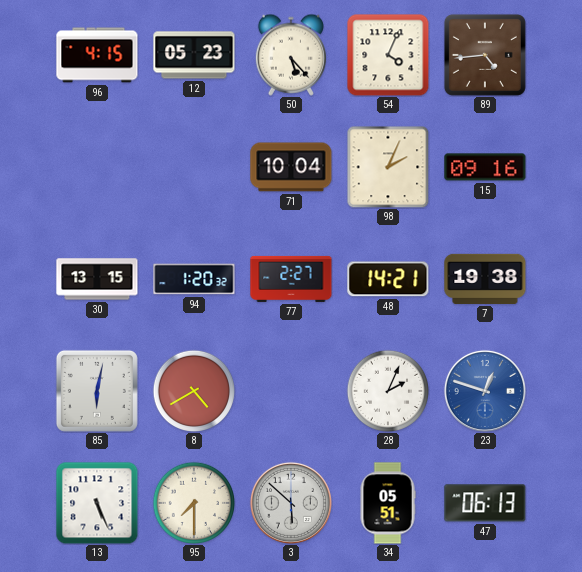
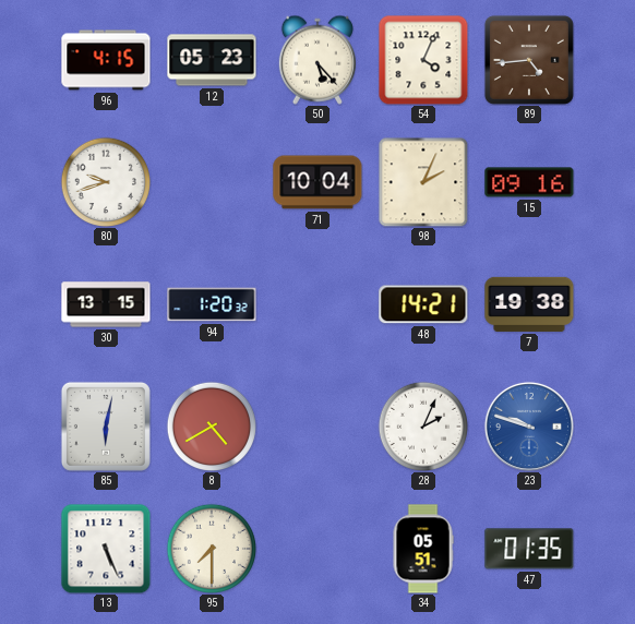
80: none -> 9:42 (105, 181)
77: 2:27 -> none (291, 279)
23: 12:48 -> 9:48 (529, 427)
3: 5:52 -> none (291, 503)
47: 06:13 -> 01:35 (529, 549)
